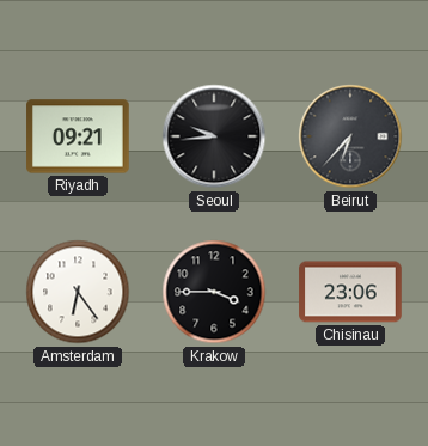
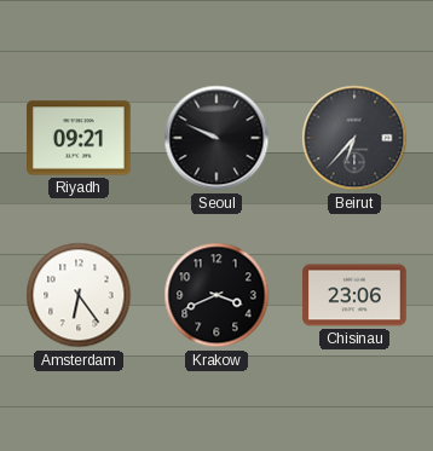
Seoul: 9:44 -> 9:49 (217, 138)
Krakow: 3:45 -> 3:41 (217, 295)
